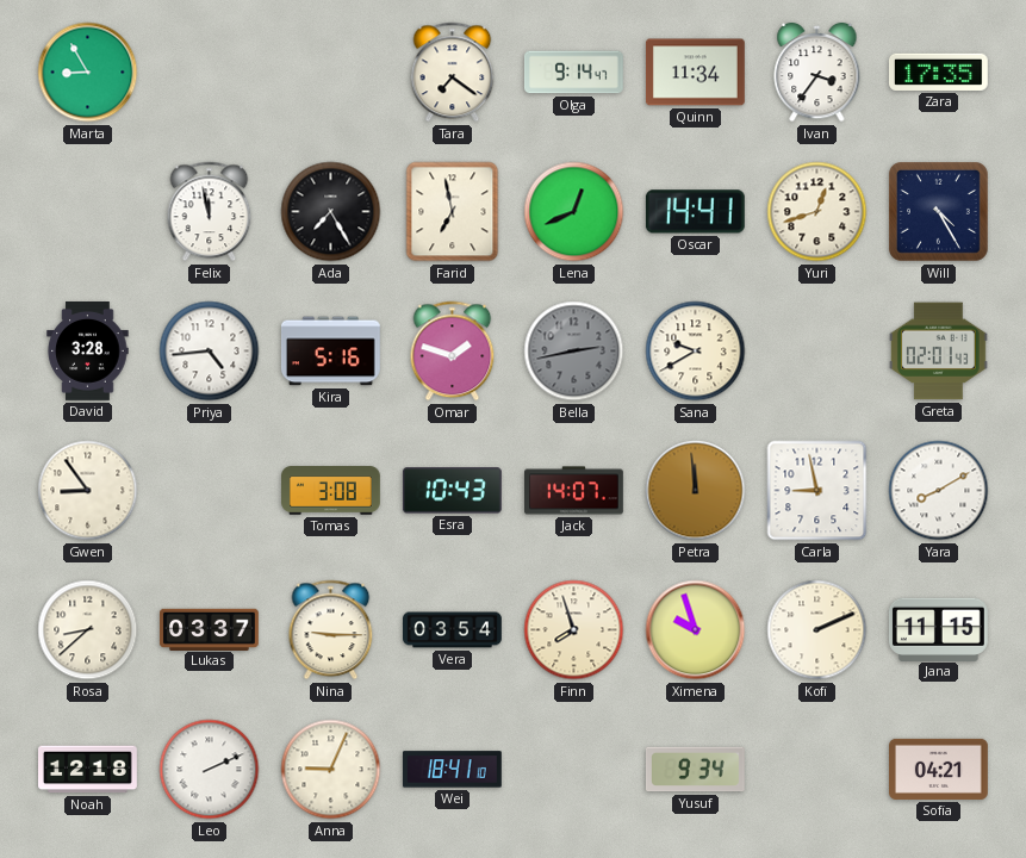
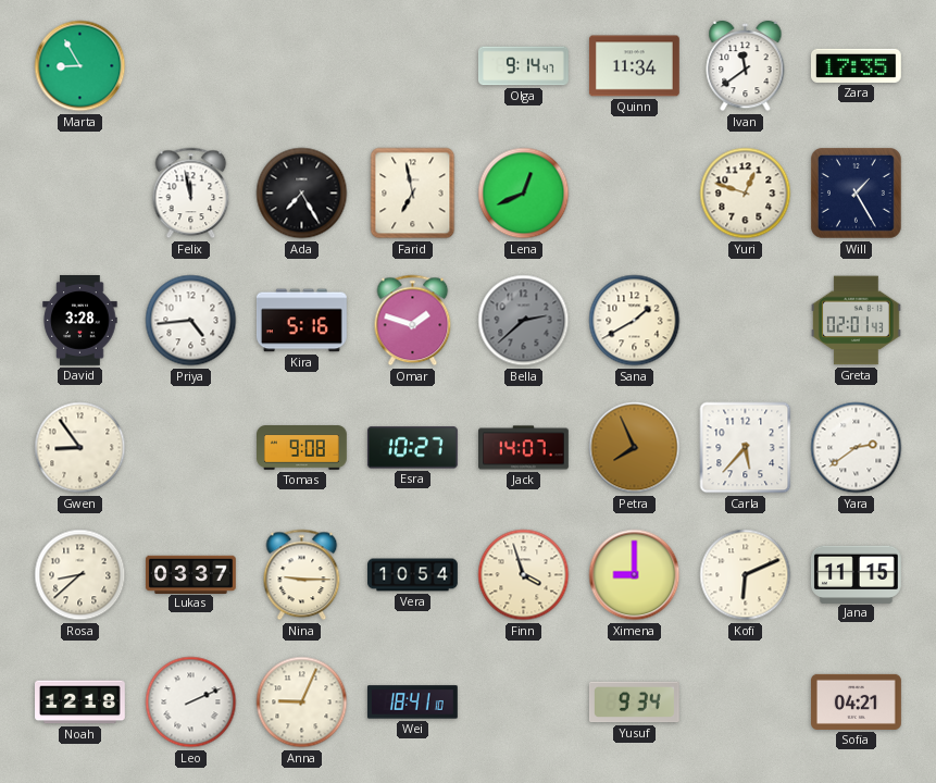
Tara: 7:21 -> none (453, 73)
Ivan: 3:36 -> 11:39 (746, 66)
Oscar: 14:41 -> none (695, 212)
Yuri: 12:42 -> 12:48 (746, 194)
Will: 4:25 -> 1:25 (857, 194)
Bella: 2:43 -> 2:38 (524, 321)
Sana: 9:40 -> 1:40 (635, 321)
Tomas: 3:08 -> 9:08 (302, 448)
Esra: 10:43 -> 10:27 (412, 448)
Petra: 11:59 -> 7:56 (635, 448)
Carla: 8:58 -> 5:37 (746, 448)
Yara: 8:10 -> 2:39 (857, 448)
Vera: 03:54 -> 10:54 (413, 575)
Finn: 7:57 -> 3:57 (524, 575)
Ximena: 9:57 -> 9:00 (635, 575)
Kofi: 2:11 -> 6:11 (746, 575)
